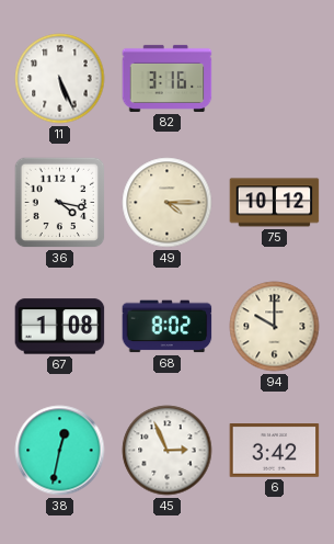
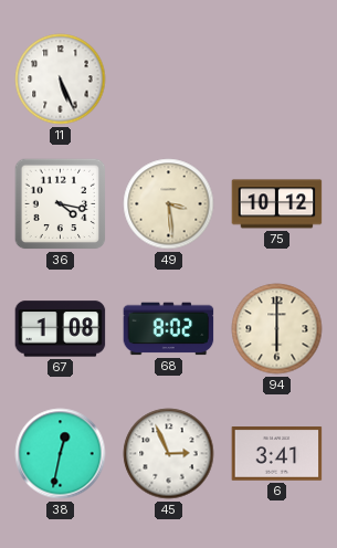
82: 3:16 -> none (168, 78)
49: 4:15 -> 3:29 (169, 204)
94: 10:00 -> 6:00 (277, 329)
6: 3:42 -> 3:41 (277, 454)
